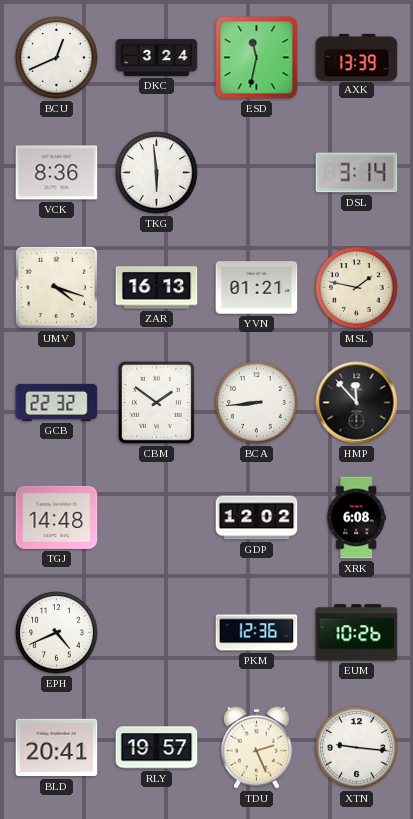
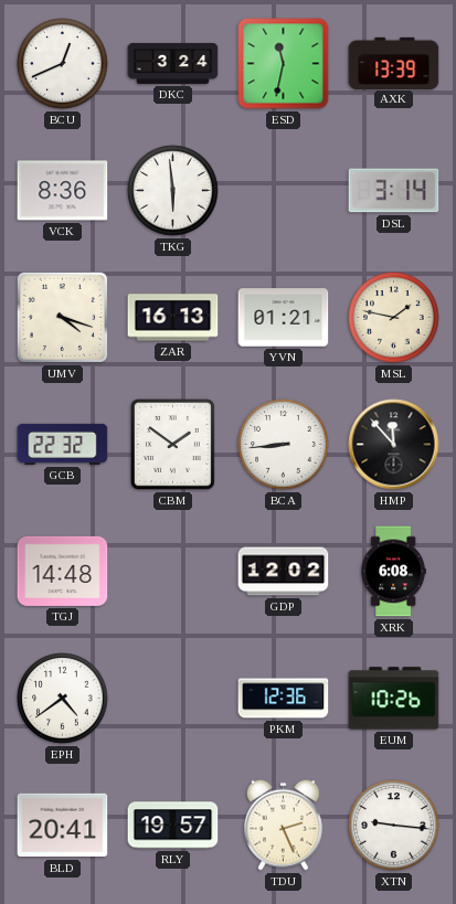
EPH: 4:41 -> 4:39 (63, 699)
